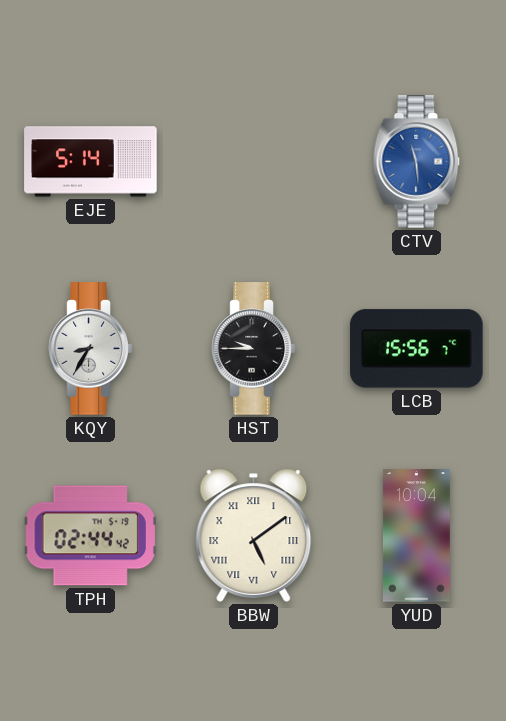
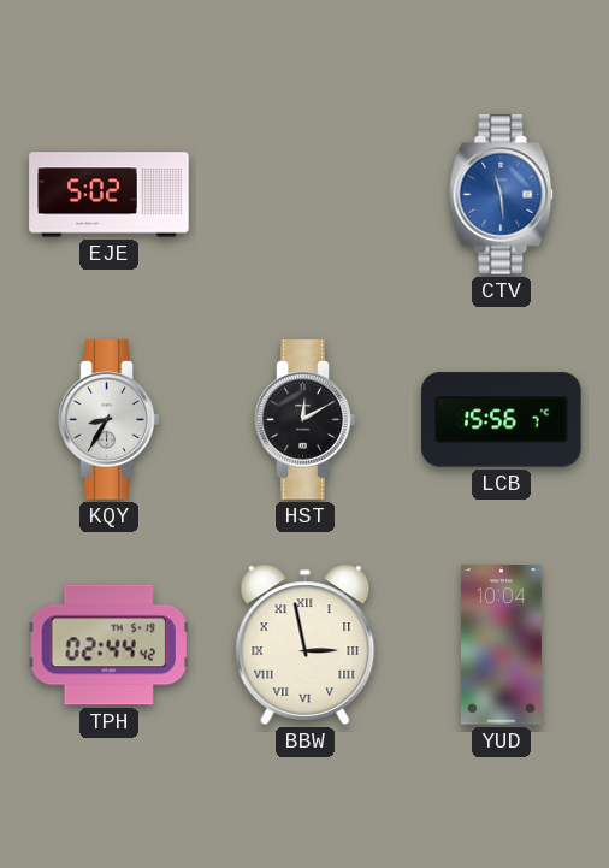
EJE: 5:14 -> 5:02 (110, 195)
HST: 9:45 -> 12:10 (306, 420)
BBW: 5:09 -> 2:58 (306, 644)
